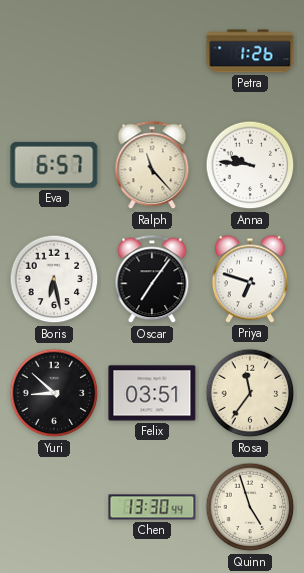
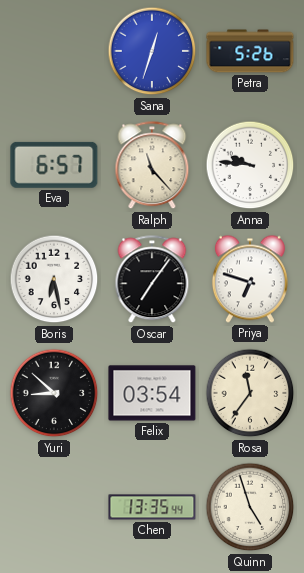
Sana: none -> 12:33 (152, 51)
Petra: 1:26 -> 5:26 (250, 51)
Felix: 03:51 -> 03:54 (152, 393)
Chen: 13:30 -> 13:35 (152, 507)
